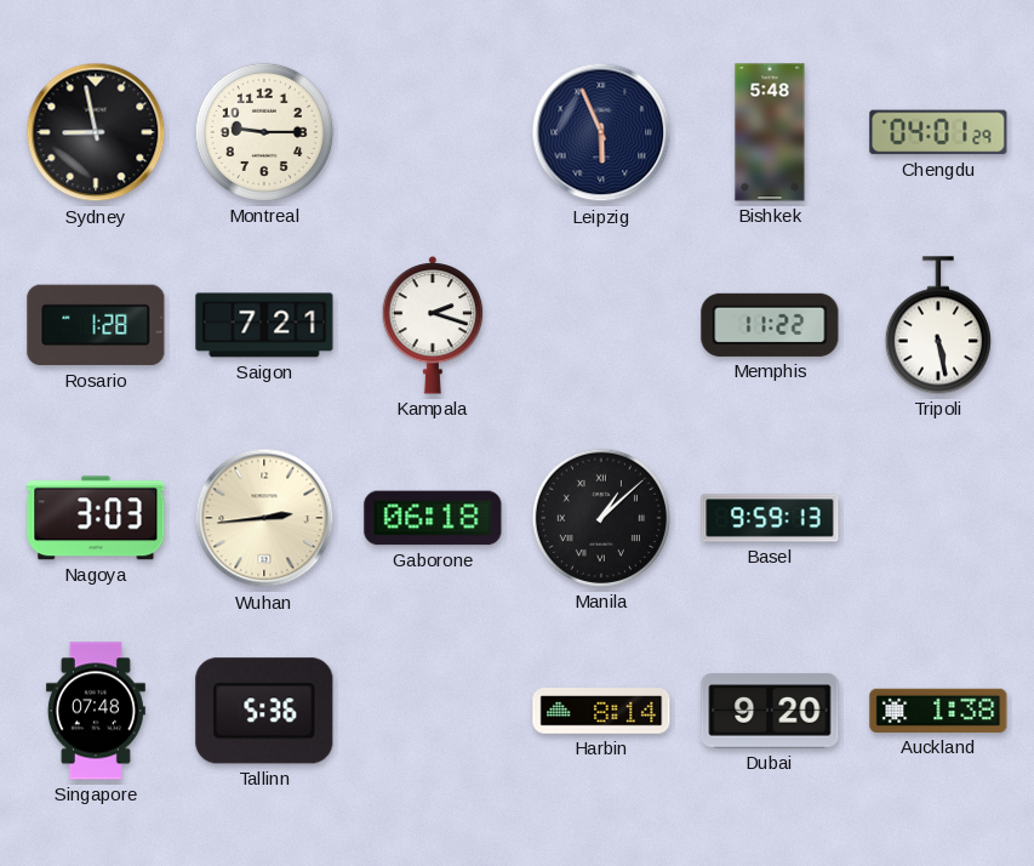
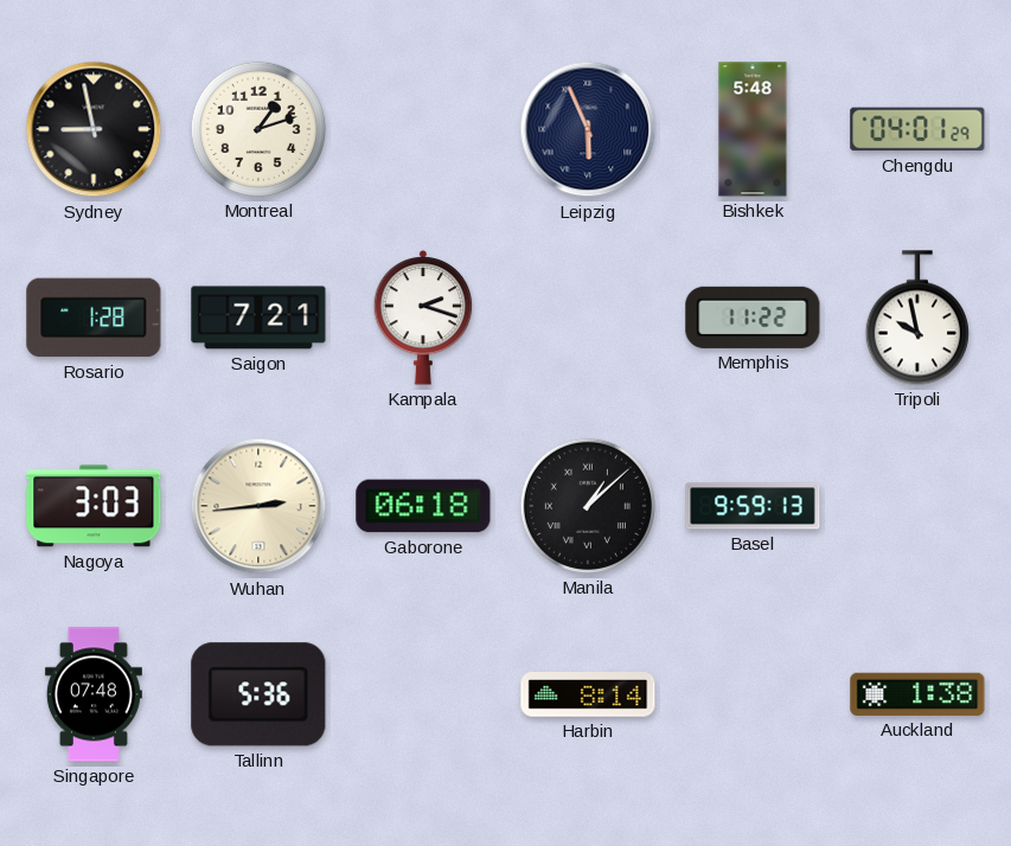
Montreal: 9:15 -> 1:12 (258, 129)
Tripoli: 5:28 -> 9:58 (917, 318)
Dubai: 9:20 -> none (770, 711)
